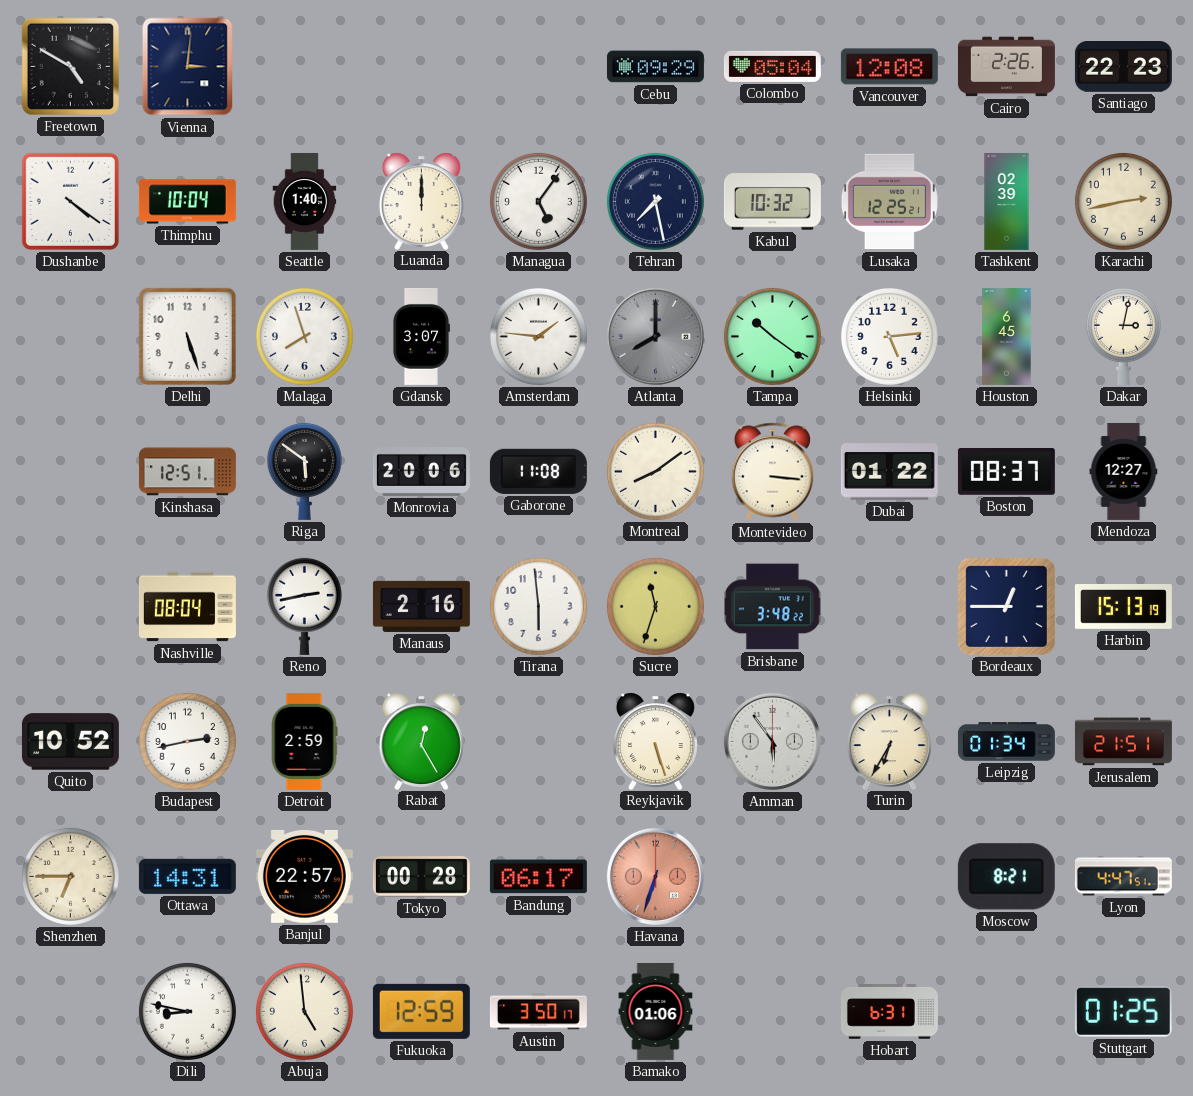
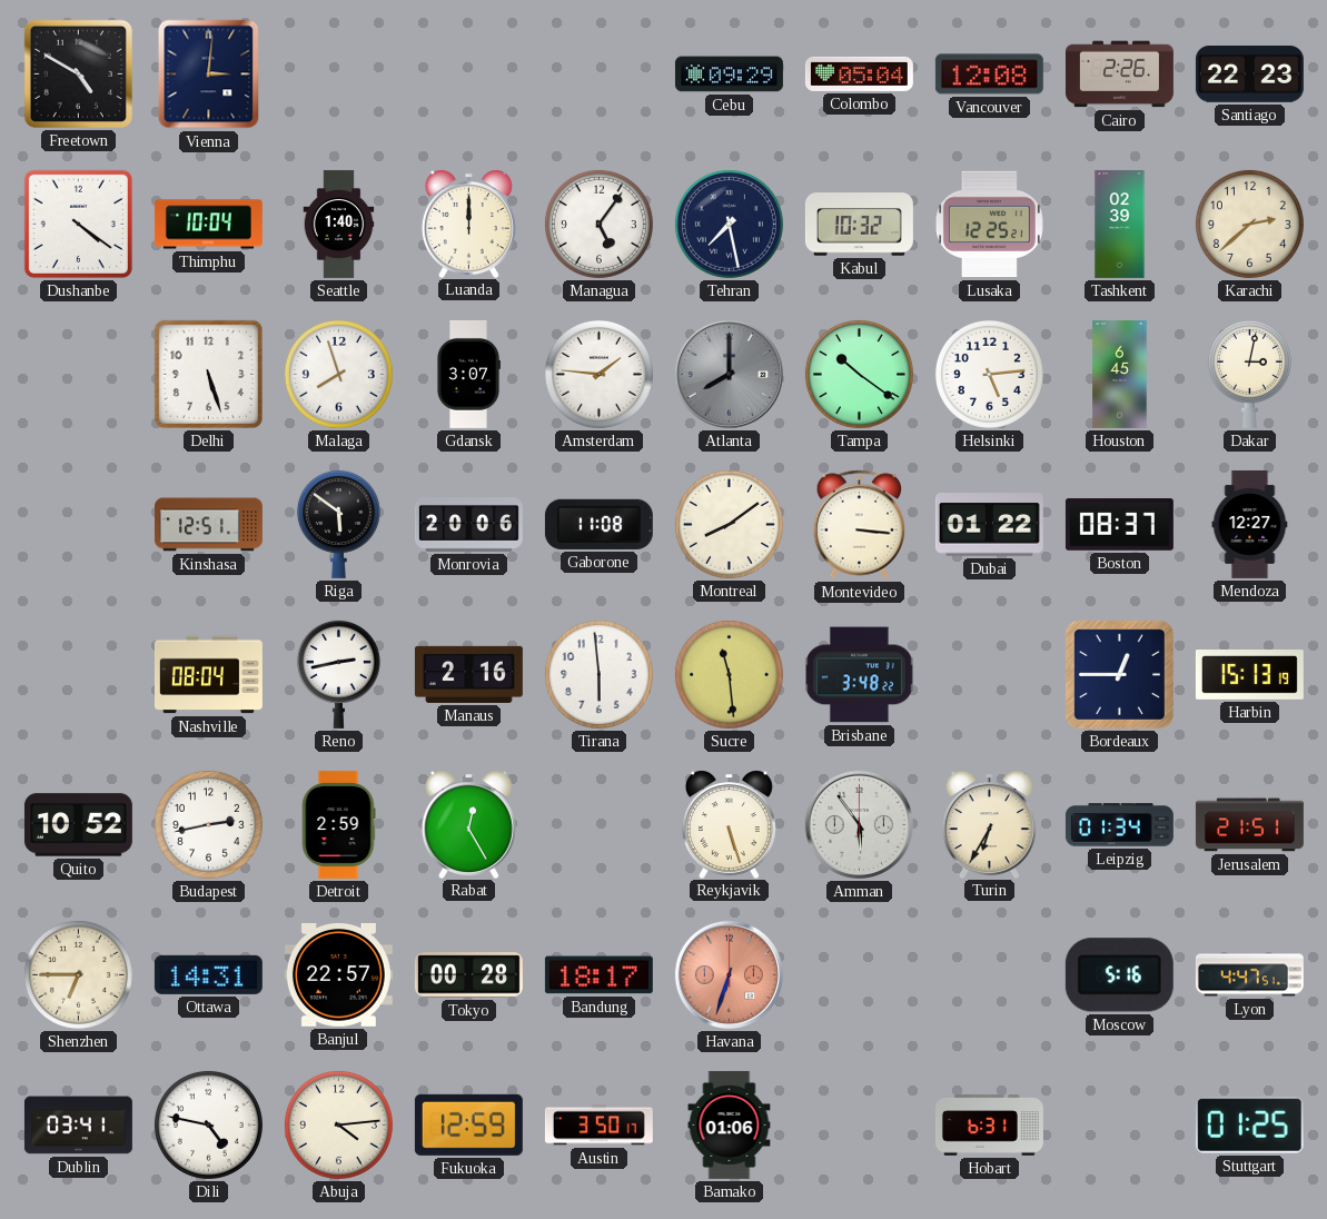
Karachi: 2:43 -> 2:38 (1249, 224)
Sucre: 11:33 -> 11:29 (729, 674)
Bandung: 06:17 -> 18:17 (598, 975)
Moscow: 8:21 -> 5:16 (1119, 975)
Dublin: none -> 03:41 (78, 1126)
Dili: 8:47 -> 4:47 (208, 1124)
Abuja: 4:59 -> 4:14 (338, 1124)
